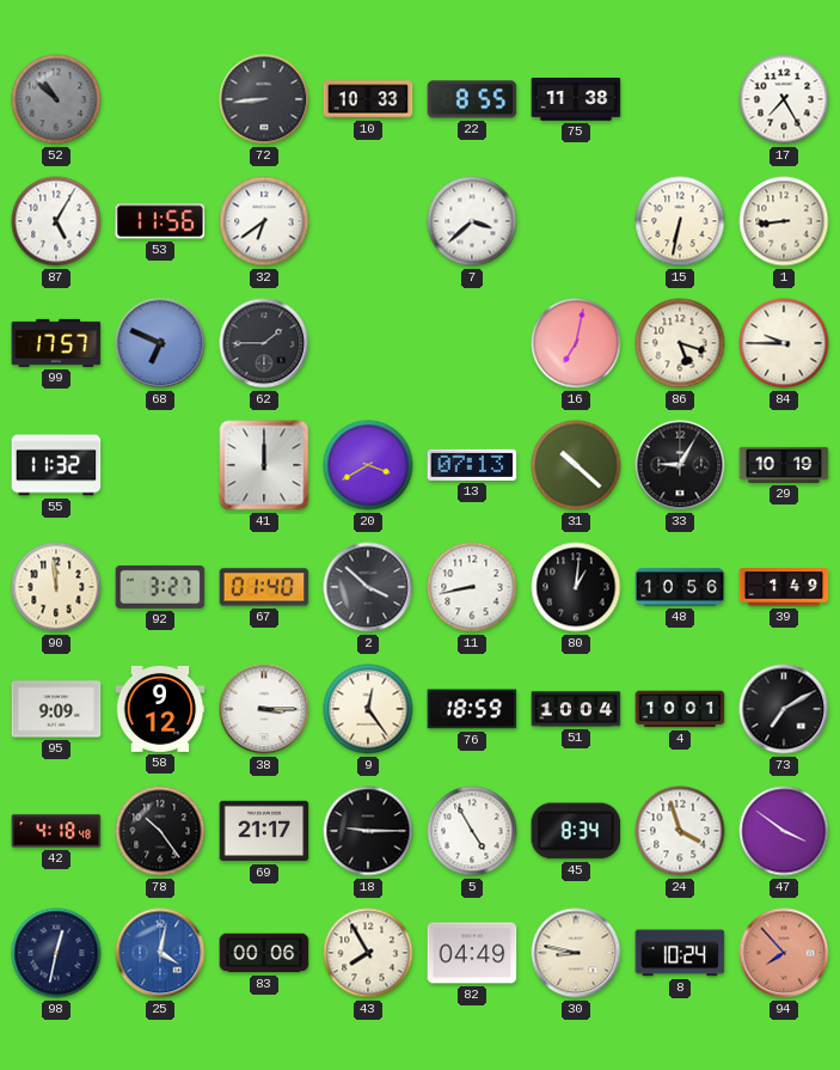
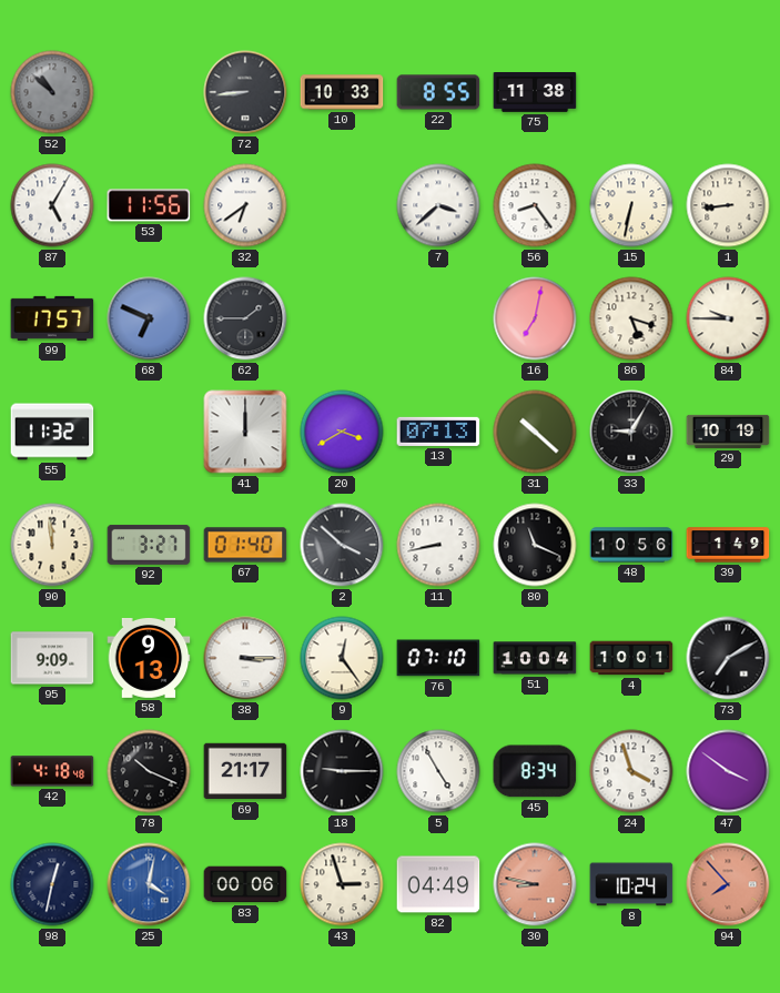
17: 7:25 -> none (784, 99)
56: none -> 8:24 (535, 205)
80: 1:01 -> 11:19 (535, 545)
58: 9:12 -> 9:13 (149, 658)
76: 18:59 -> 07:10 (438, 658)
78: 10:24 -> 10:19 (149, 771)
43: 7:55 -> 2:57 (342, 884)
30 dial: cream -> salmon (535, 884)
